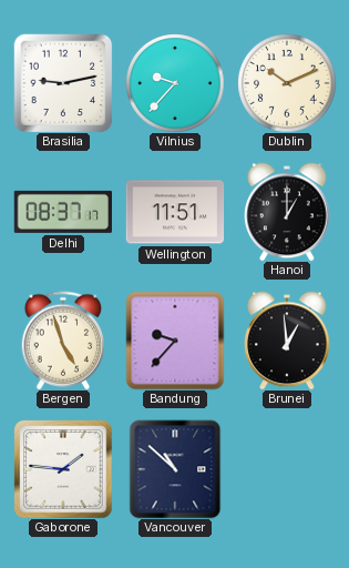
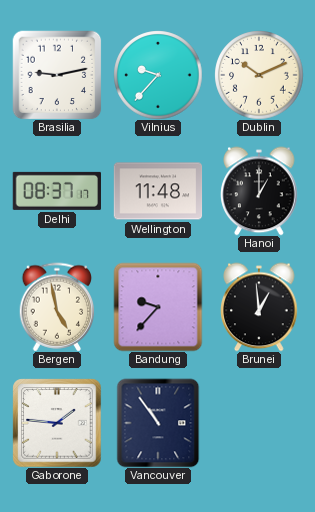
Wellington: 11:51 -> 11:48 (158, 191)
Bergen: 4:57 -> 4:58 (57, 307)
Vancouver: 10:52 -> 10:54 (158, 423)
